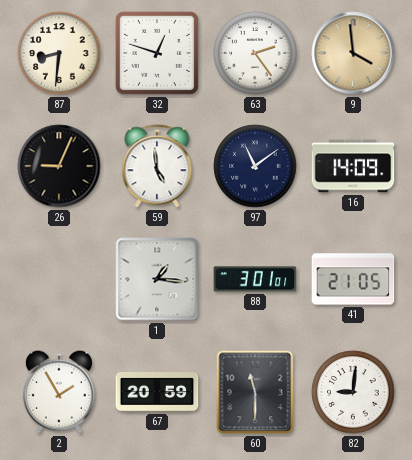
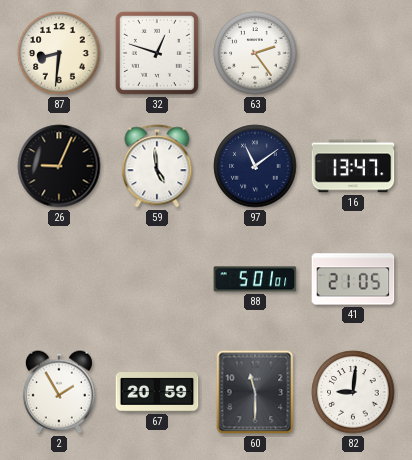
9: 3:59 -> none (353, 53)
16: 14:09 -> 13:47 (353, 166)
1: 1:16 -> none (157, 279)
88: 3:01 -> 5:01 (255, 279)
